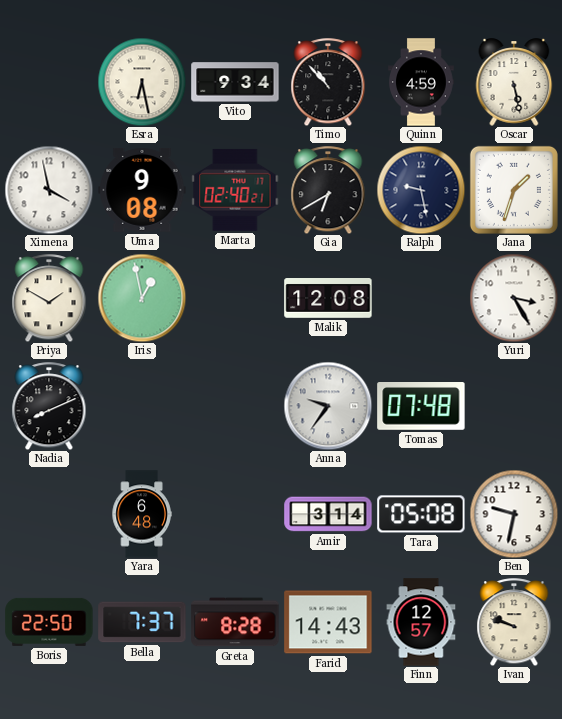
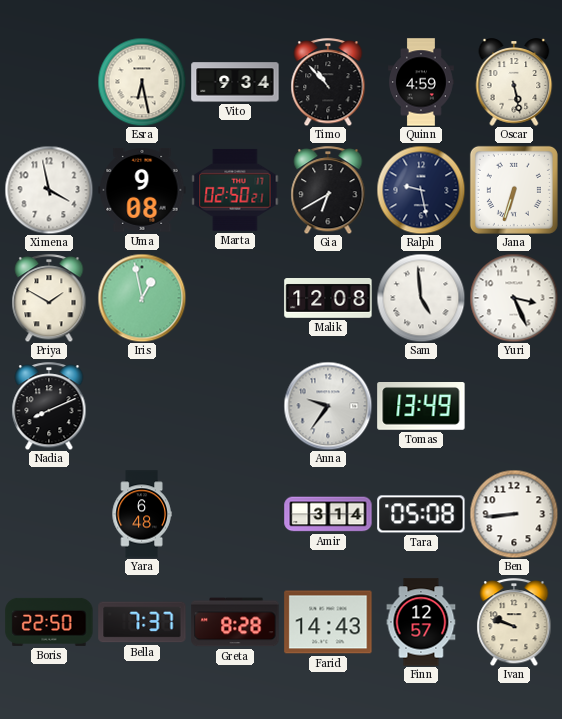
Marta: 02:40 -> 02:50 (235, 190)
Jana: 1:33 -> 6:33 (514, 190)
Sam: none -> 4:59 (421, 298)
Yuri: 3:25 -> 3:26 (514, 298)
Tomas: 07:48 -> 13:49 (421, 407)
Ben: 9:32 -> 8:44 (514, 514)
